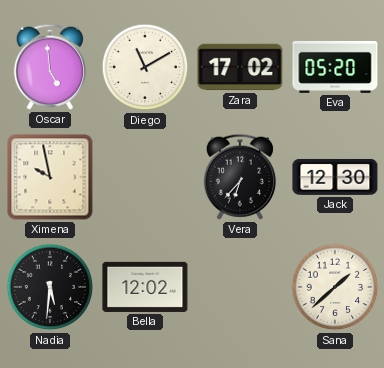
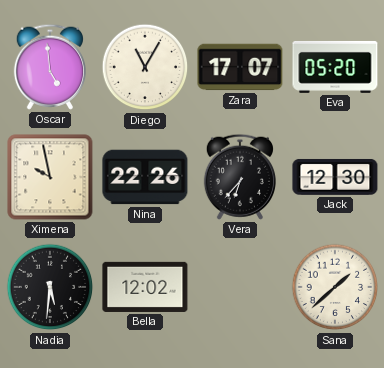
Diego: 11:10 -> 11:05 (145, 67)
Zara: 17:02 -> 17:07 (240, 67)
Nina: none -> 22:26 (145, 177)
